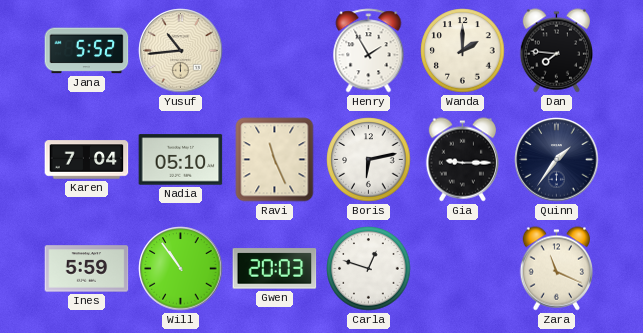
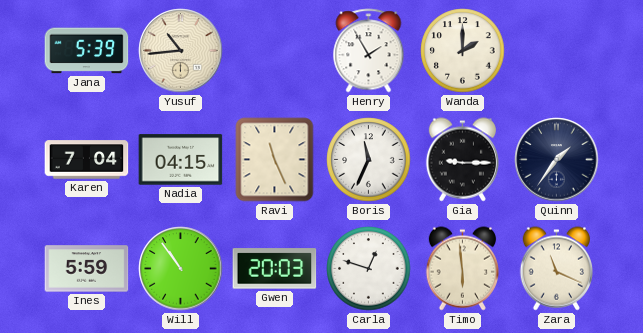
Jana: 5:52 -> 5:39 (87, 51)
Dan: 7:46 -> none (556, 51)
Nadia: 05:10 -> 04:15 (181, 160)
Boris: 6:13 -> 11:34 (369, 160)
Timo: none -> 5:59 (462, 269)
